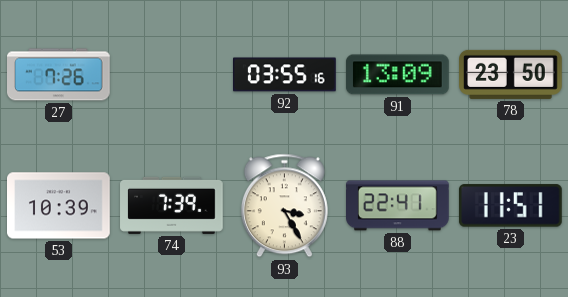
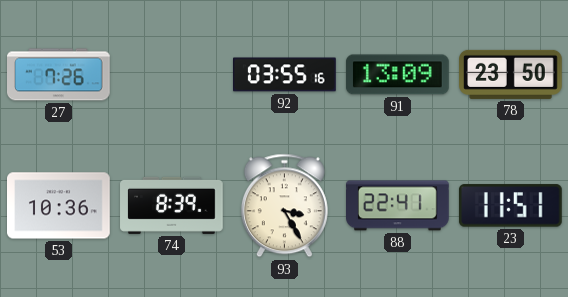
53: 10:39 -> 10:36 (59, 206)
74: 7:39 -> 8:39 (172, 205)
